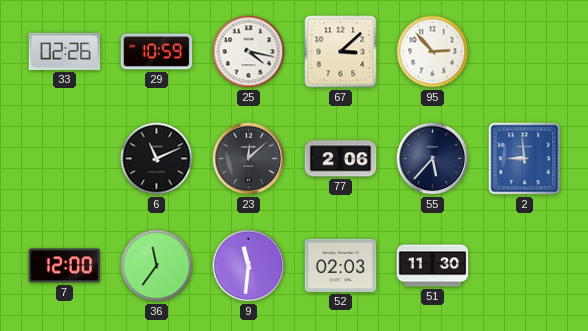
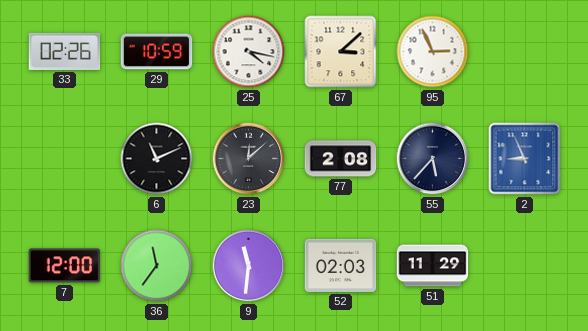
95: 2:53 -> 2:56 (433, 52)
77: 2:06 -> 2:08 (341, 159)
2: 8:59 -> 8:56 (525, 159)
51: 11:30 -> 11:29 (433, 266)
